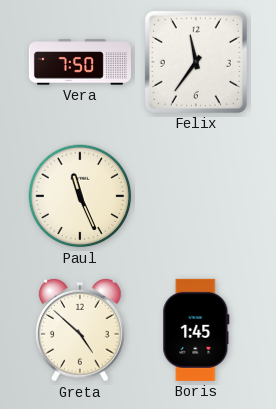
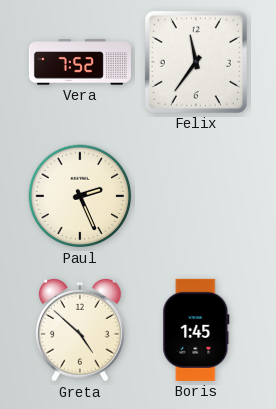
Vera: 7:50 -> 7:52 (80, 62)
Paul: 11:26 -> 2:26 (80, 196)
